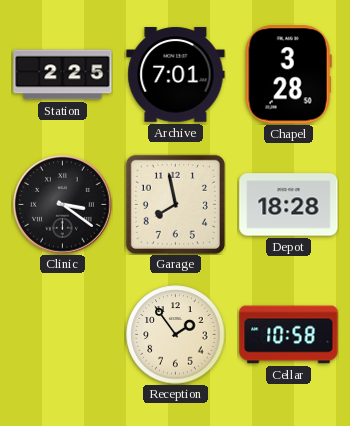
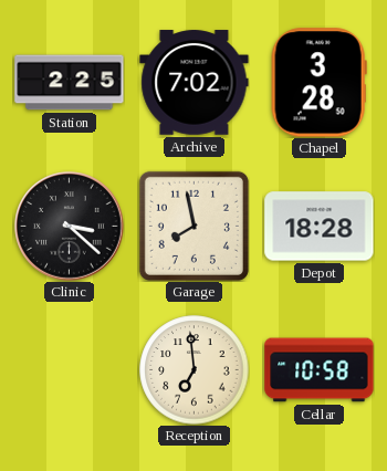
Archive: 7:01 -> 7:02 (195, 83)
Clinic: 3:21 -> 3:22 (70, 227)
Reception: 1:54 -> 6:59 (195, 370)
